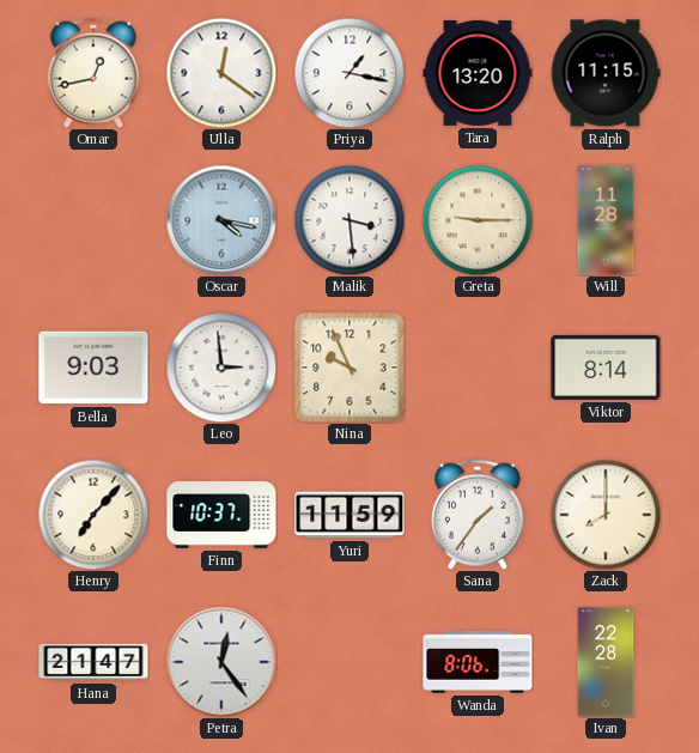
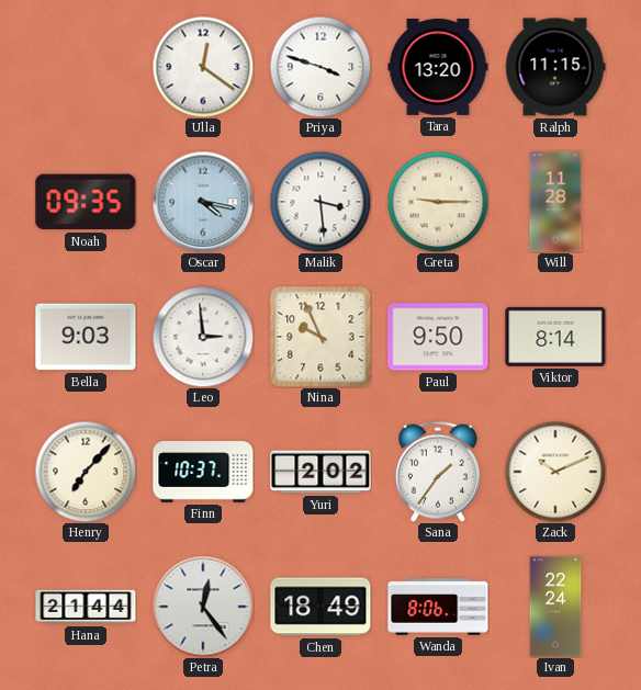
Omar: 12:43 -> none (93, 73)
Priya: 1:17 -> 3:48 (320, 67)
Noah: none -> 09:35 (86, 202)
Paul: none -> 9:50 (438, 337)
Yuri: 11:59 -> 2:02 (320, 472)
Zack: 8:00 -> 10:11 (555, 472)
Hana: 21:47 -> 21:44 (86, 607)
Chen: none -> 18:49 (320, 607)
Ivan: 22:28 -> 22:24 (555, 607)
